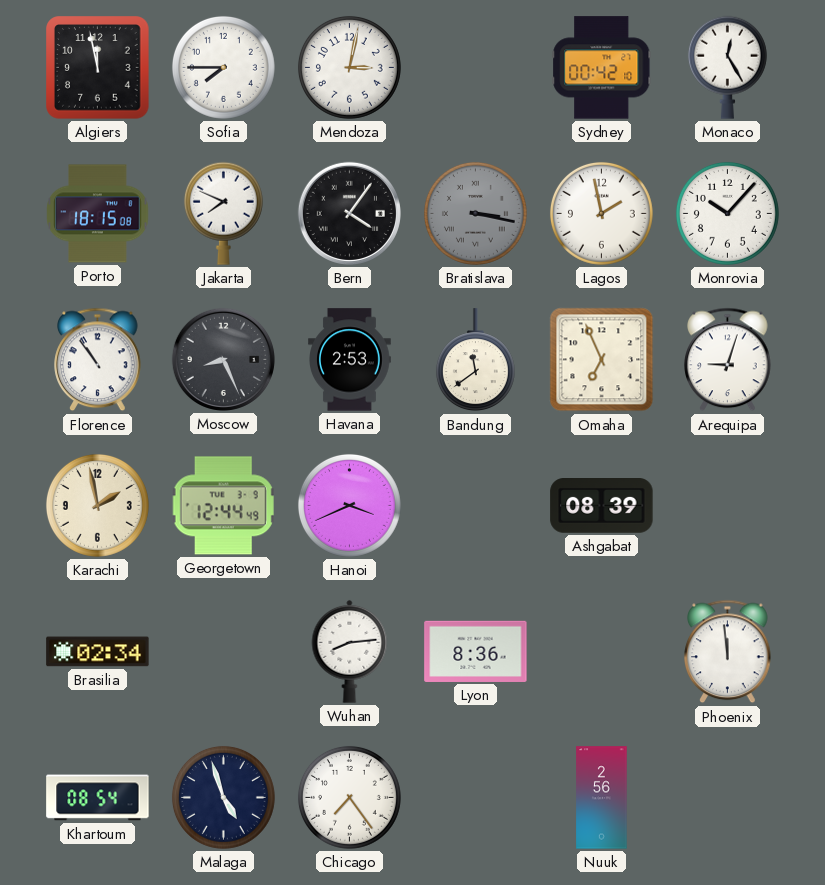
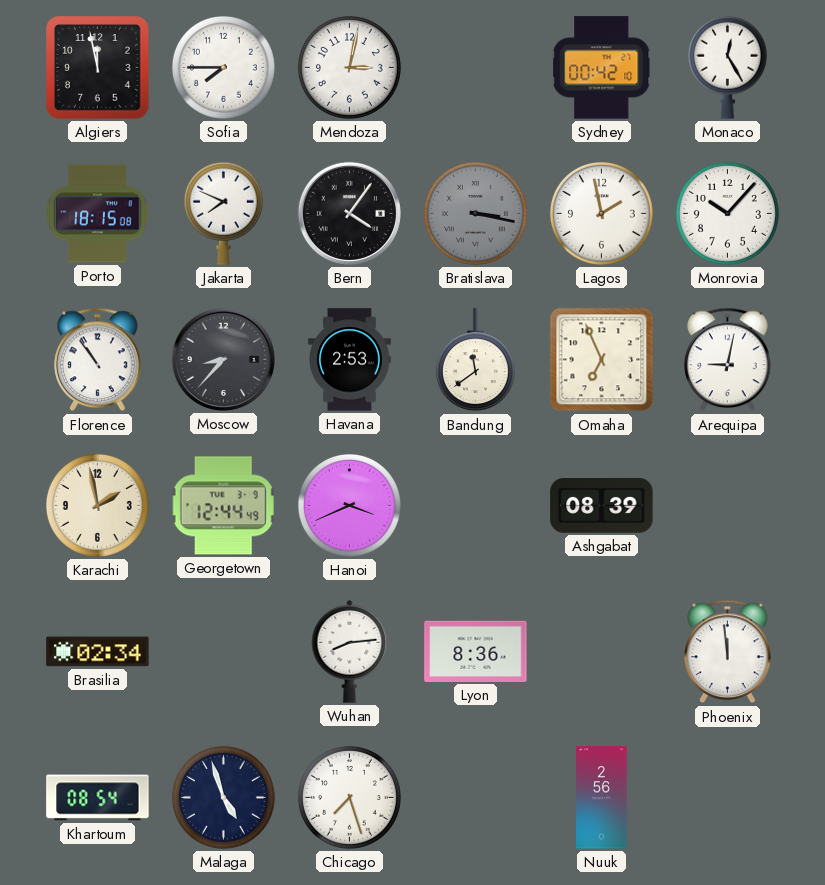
Moscow: 8:26 -> 8:37 (223, 359)
Arequipa: 9:03 -> 9:02 (728, 360)
Chicago: 7:24 -> 7:27 (349, 797)
